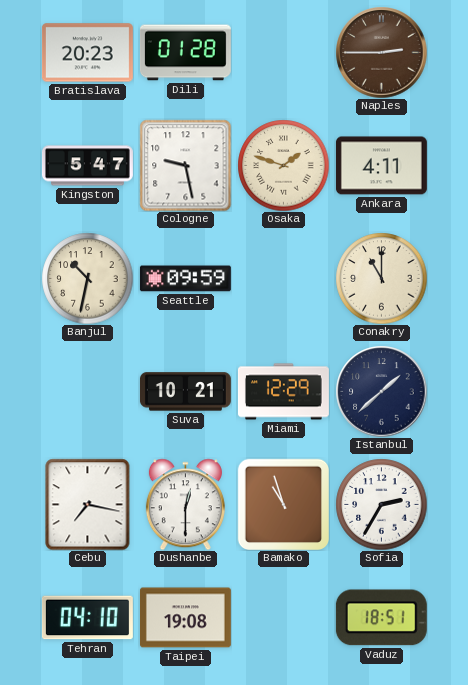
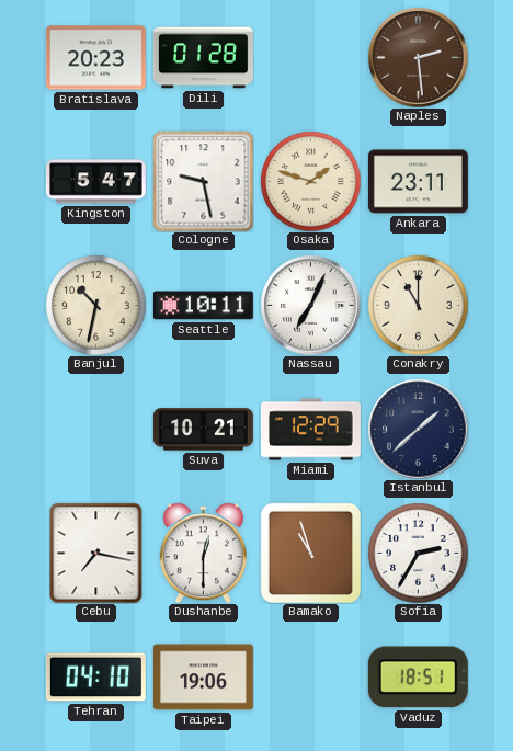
Naples: 2:45 -> 2:29 (418, 57)
Ankara: 4:11 -> 23:11 (418, 182)
Seattle: 09:59 -> 10:11 (203, 306)
Nassau: none -> 7:04 (310, 305)
Taipei: 19:08 -> 19:06 (203, 678)
